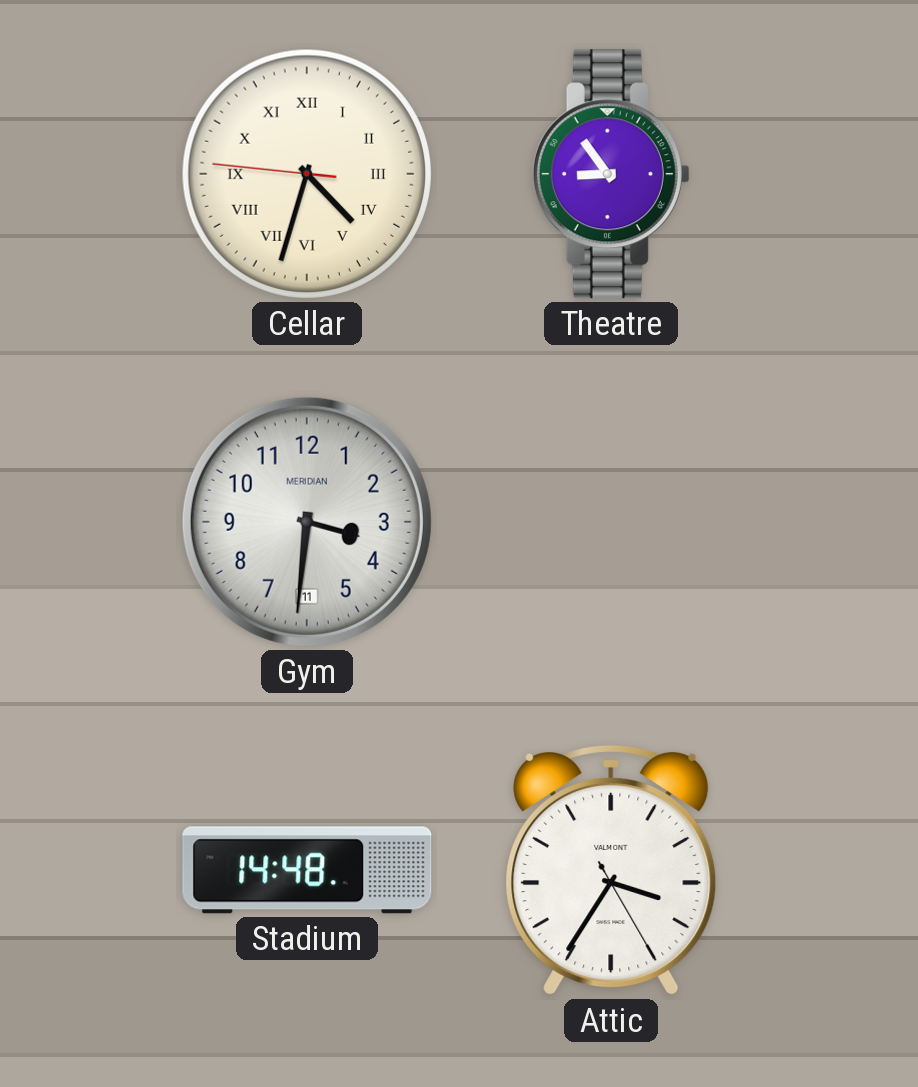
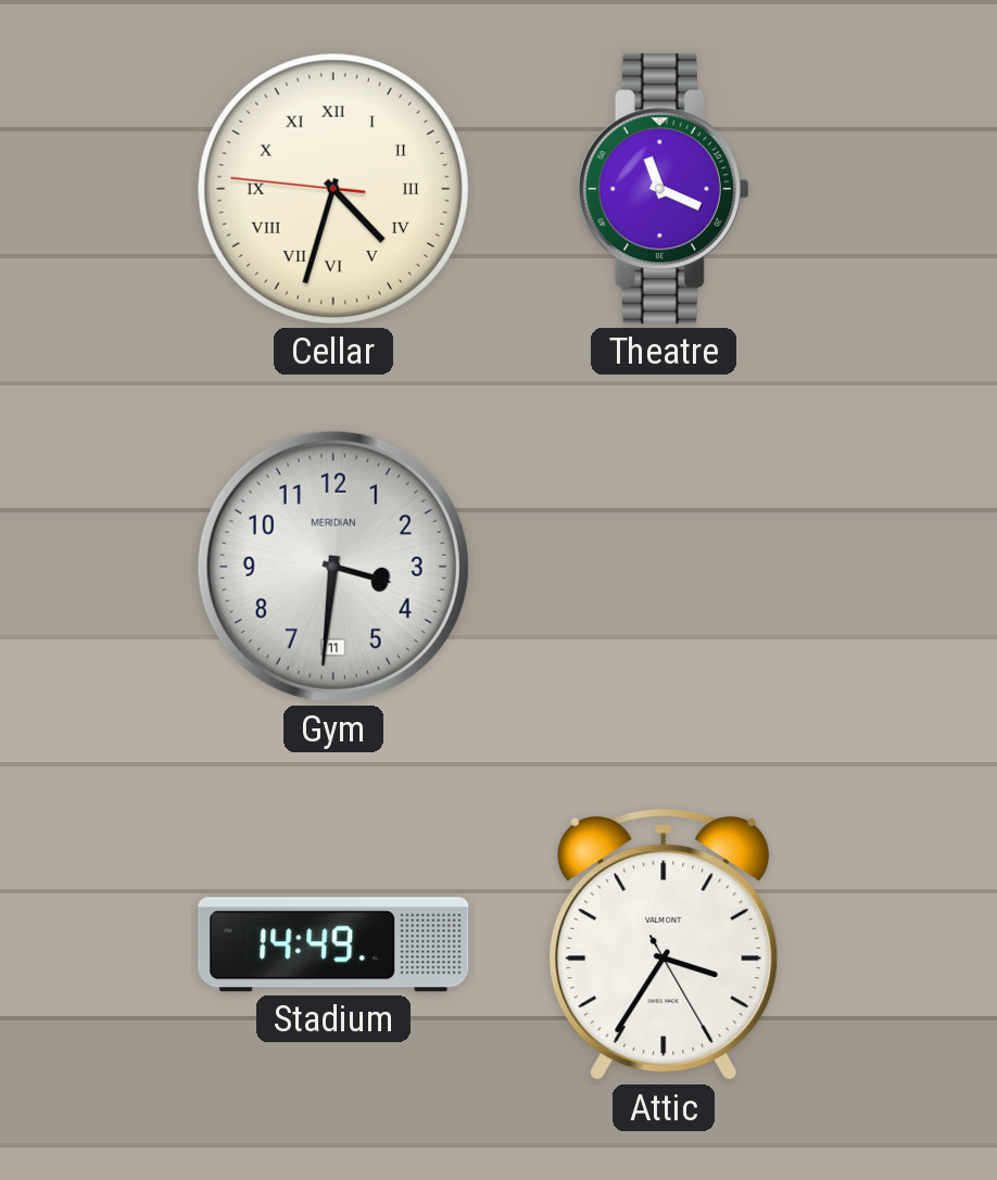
Theatre: 8:54 -> 11:19 (664, 189)
Stadium: 14:48 -> 14:49 (333, 944)
